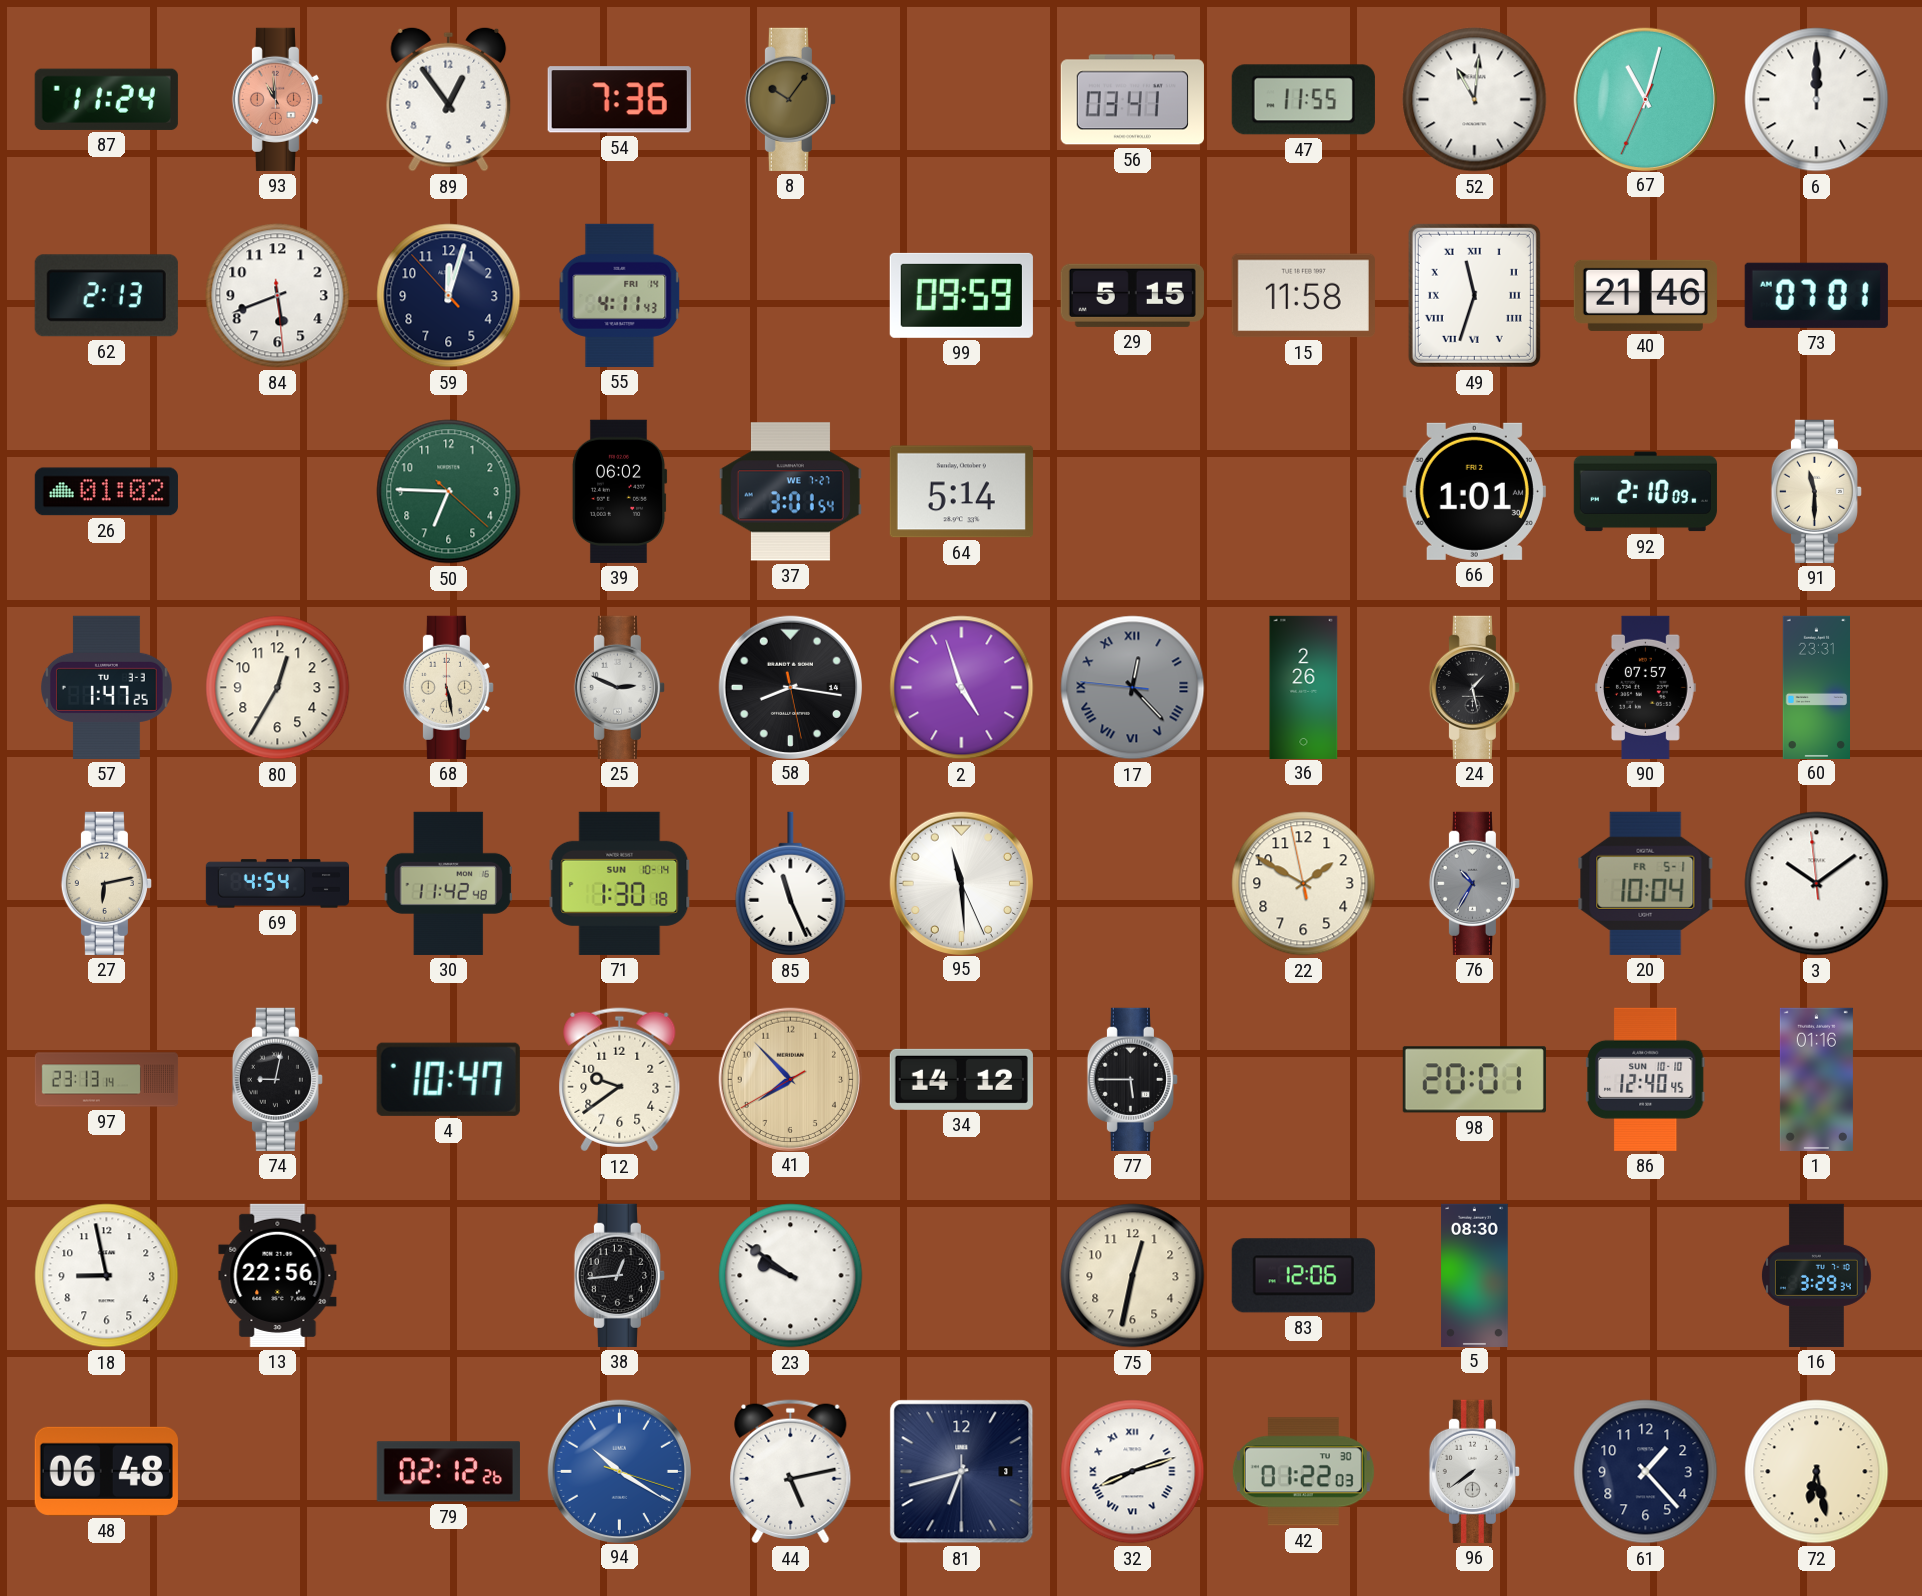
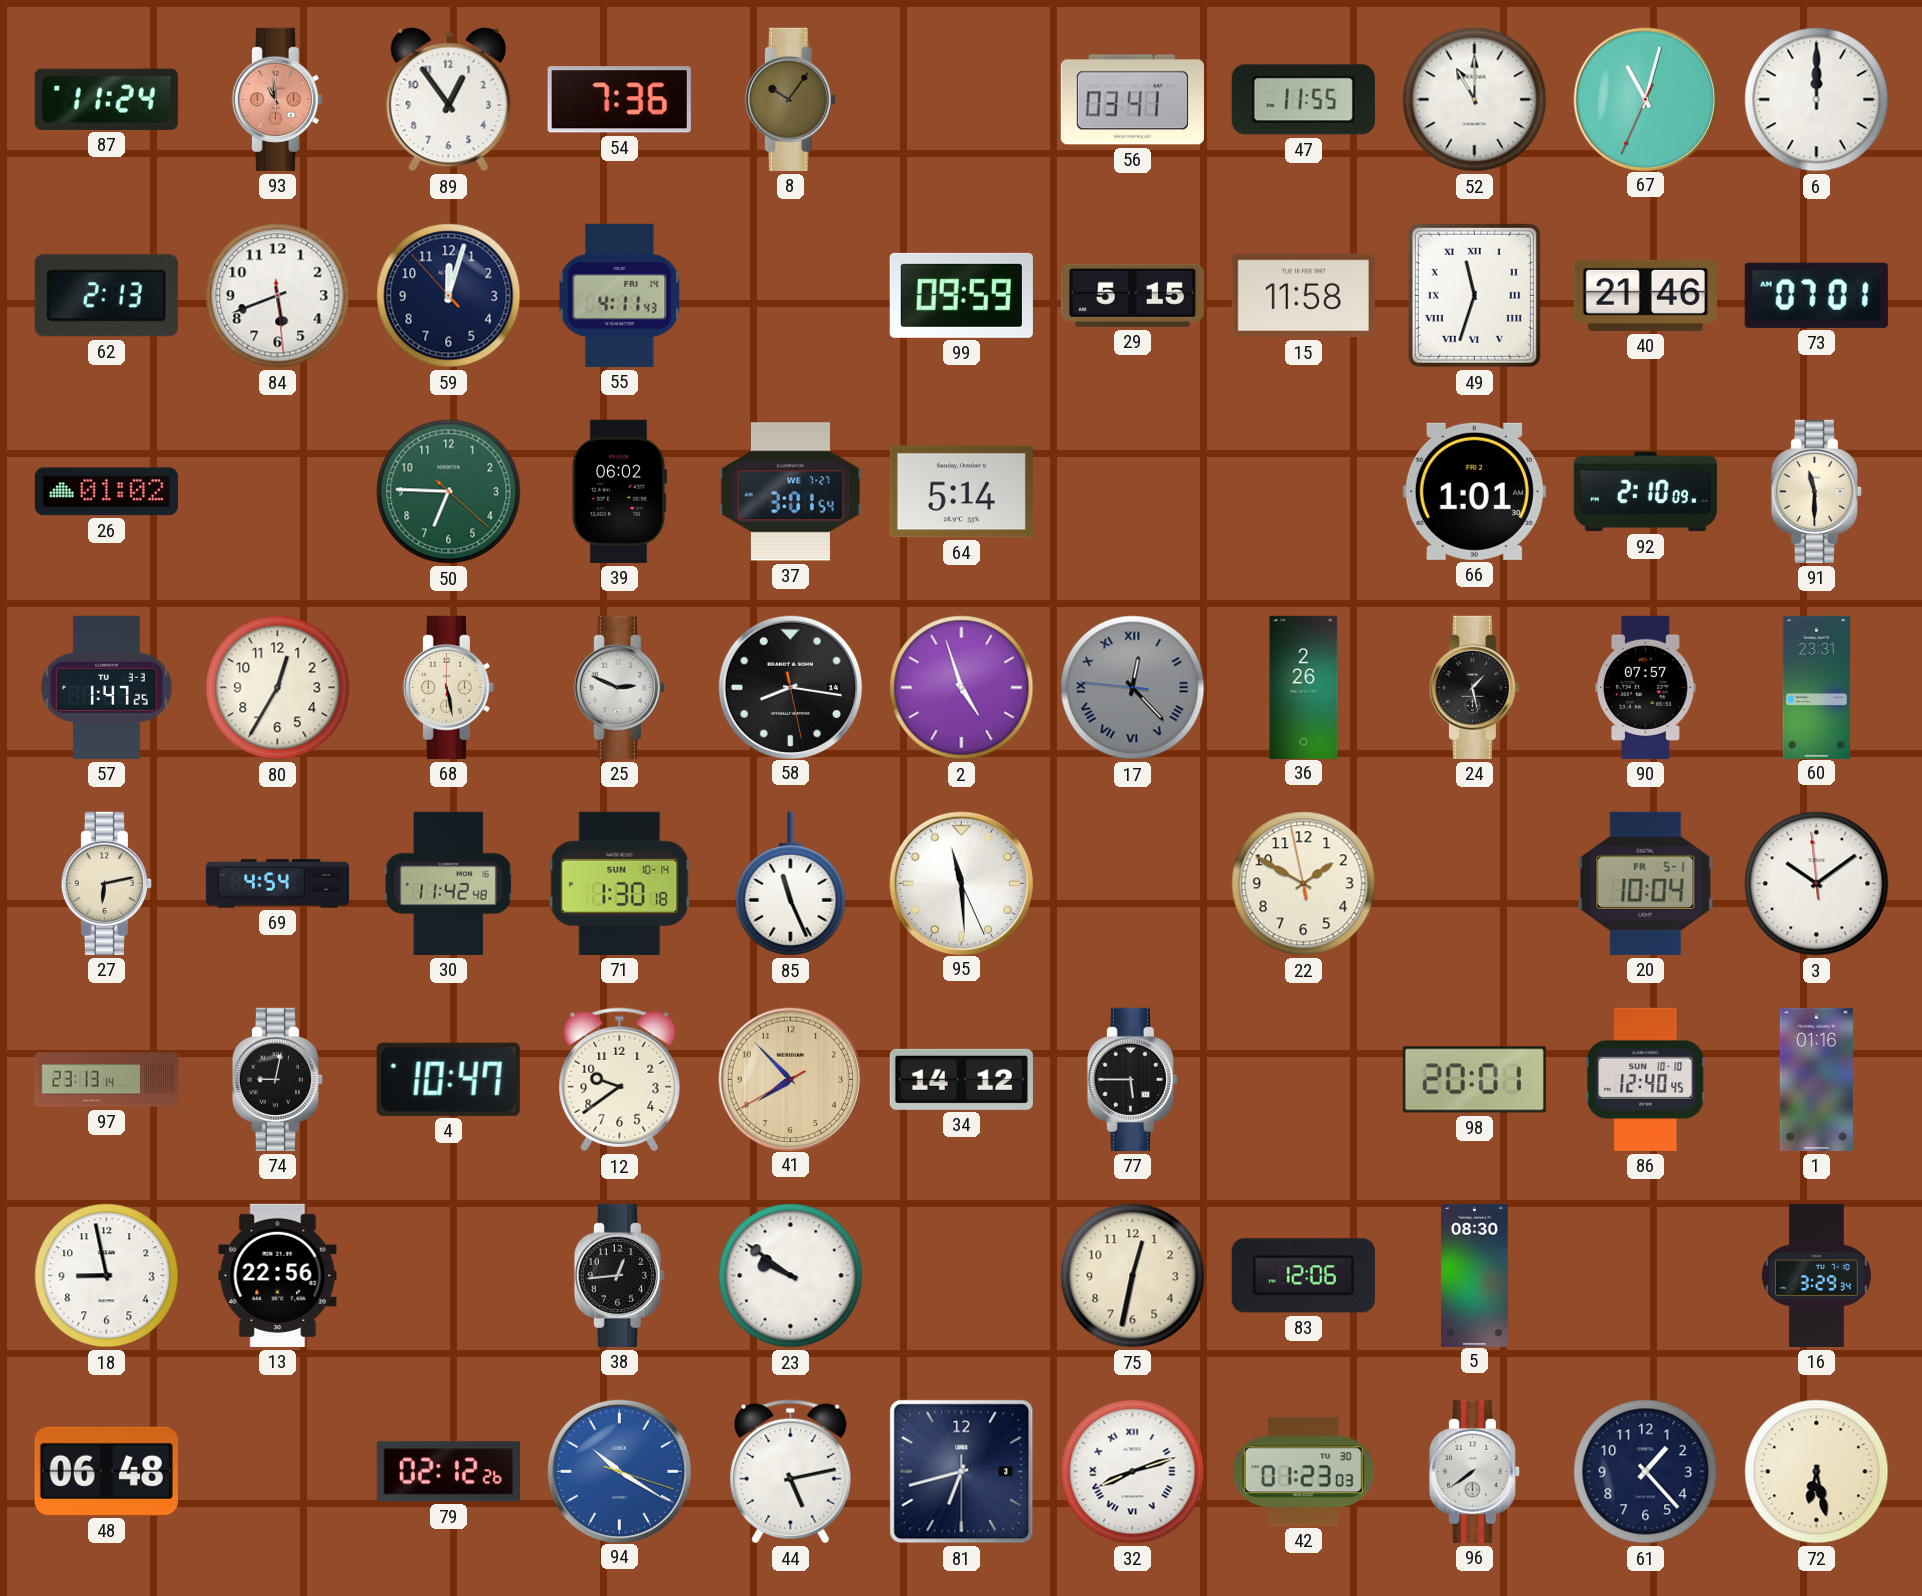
52: 11:01 -> 11:00 (1475, 100)
76: 10:35 -> none (1474, 883)
42: 01:22 -> 01:23 (1303, 1472)
